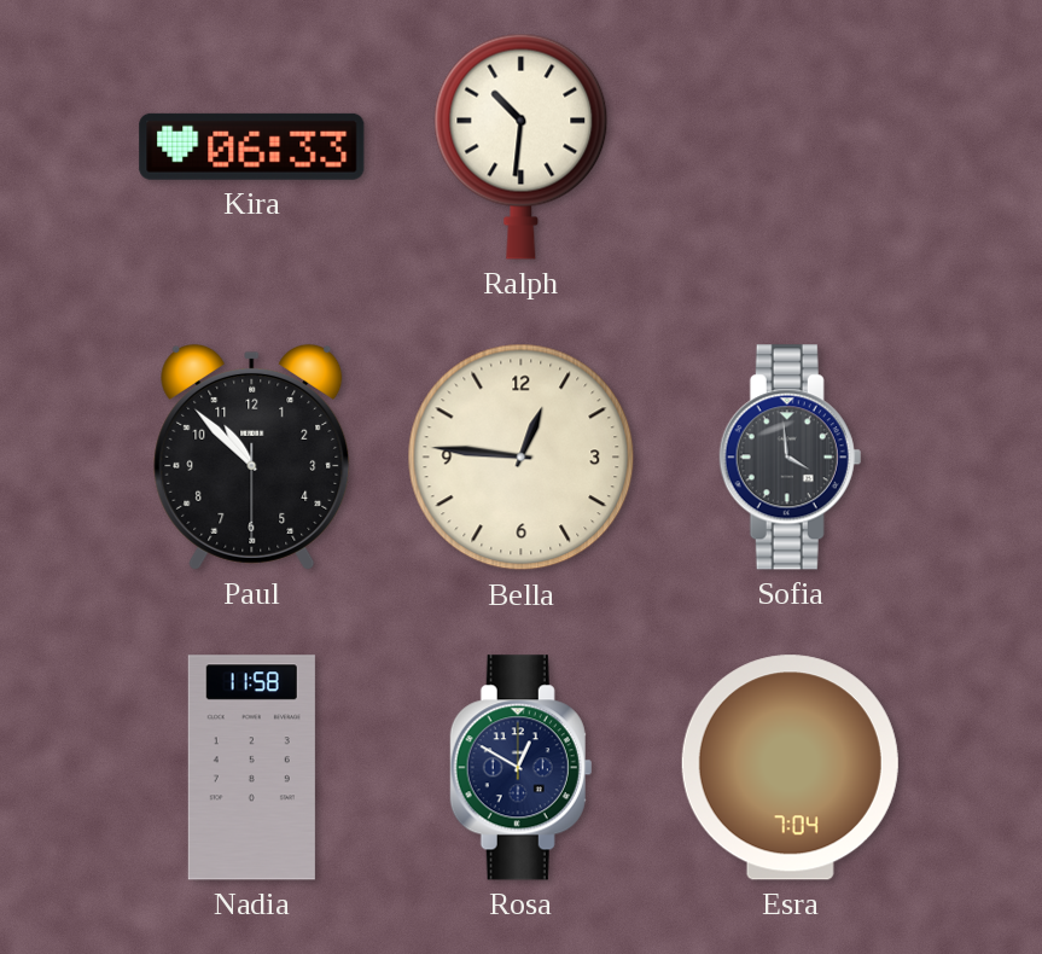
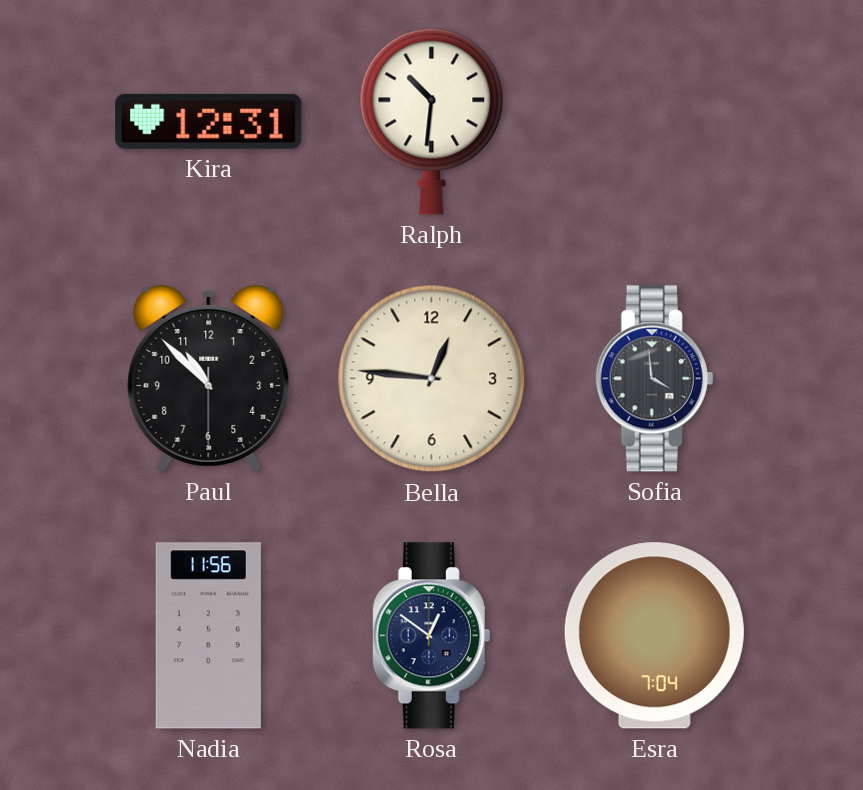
Kira: 06:33 -> 12:31 (209, 121)
Nadia: 11:58 -> 11:56 (208, 636)
Rosa: 12:50 -> 12:51 (432, 636)
